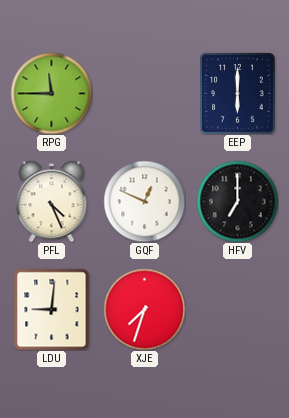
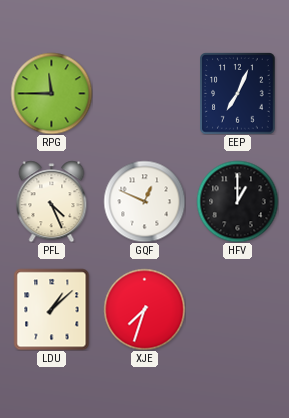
EEP: 6:00 -> 7:04 (238, 93)
HFV: 7:00 -> 1:00 (237, 201)
LDU: 9:01 -> 1:08 (52, 309)
